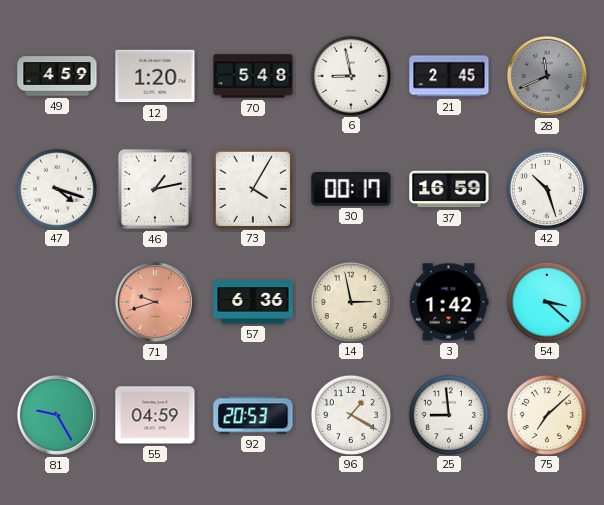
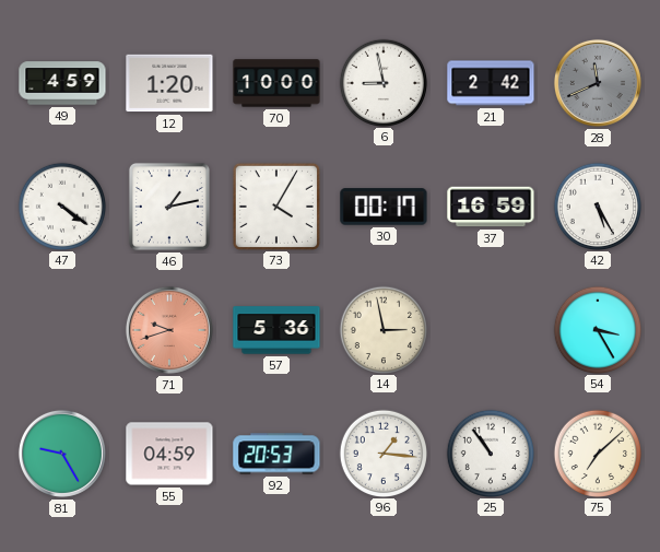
70: 5:48 -> 10:00 (276, 83)
21: 2:45 -> 2:42 (491, 83)
47: 4:18 -> 4:21 (61, 205)
42: 10:27 -> 5:25 (597, 205)
57: 6:36 -> 5:36 (276, 330)
3: 1:42 -> none (449, 302)
54: 3:22 -> 3:25 (597, 329)
96: 1:20 -> 1:16 (382, 453)
25: 8:59 -> 10:54 (490, 453)
